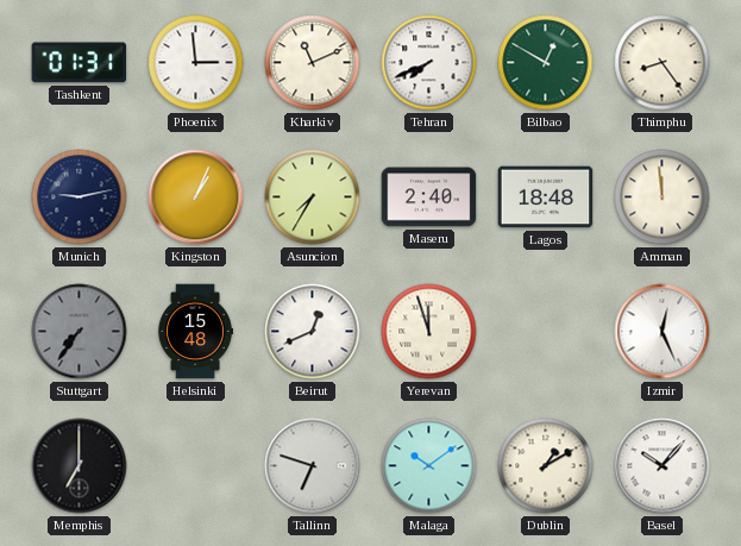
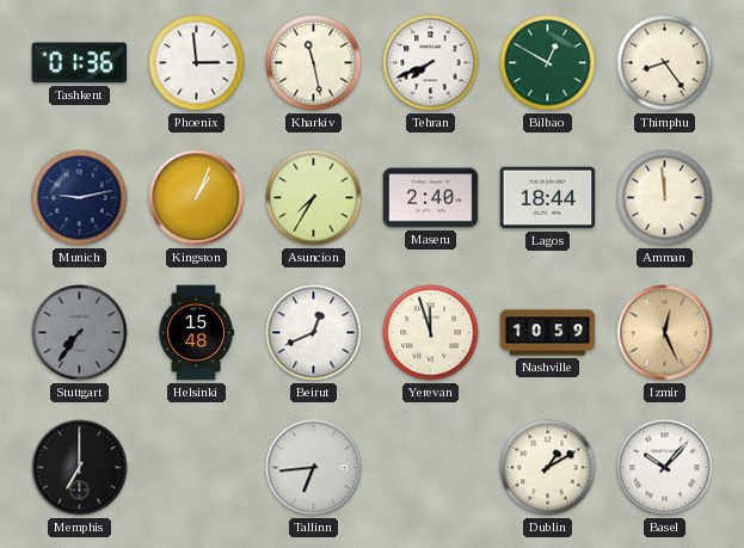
Tashkent: 01:31 -> 01:36 (80, 63)
Kharkiv: 11:11 -> 11:28 (314, 63)
Lagos: 18:48 -> 18:44 (548, 198)
Nashville: none -> 10:59 (548, 333)
Izmir dial: white -> champagne (665, 333)
Tallinn: 6:48 -> 6:44 (314, 468)
Malaga: 10:09 -> none (429, 466)
